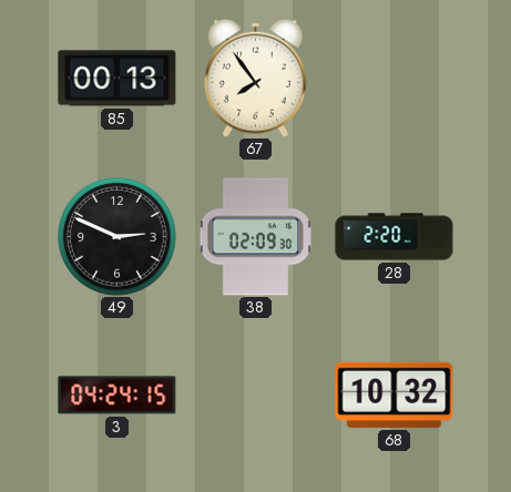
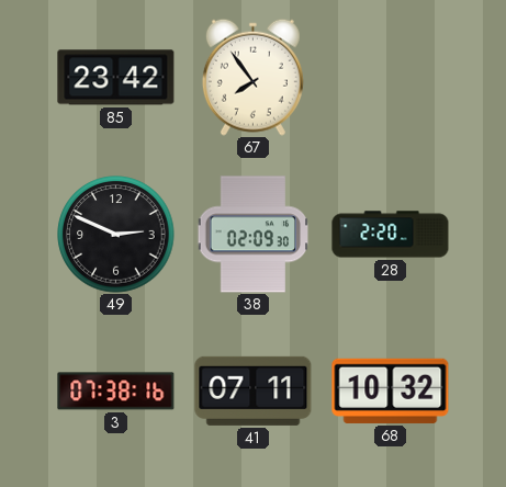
85: 00:13 -> 23:42 (116, 78)
3: 04:24 -> 07:38 (116, 392)
41: none -> 07:11 (254, 390)
